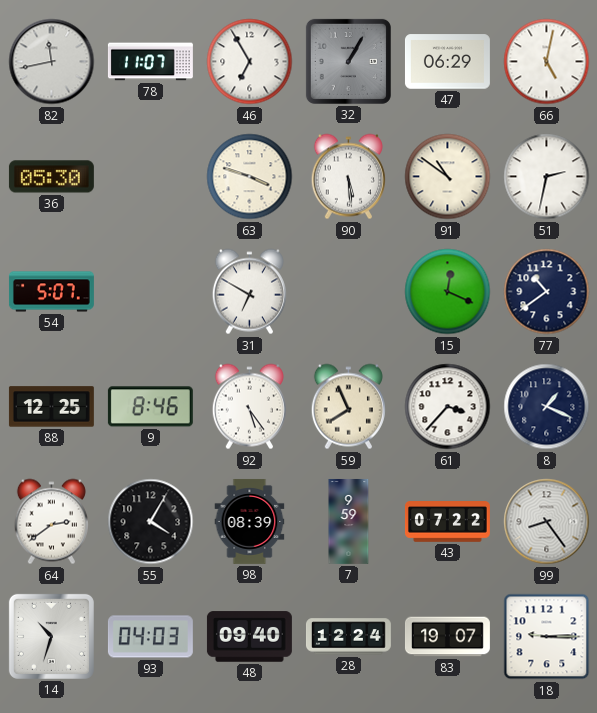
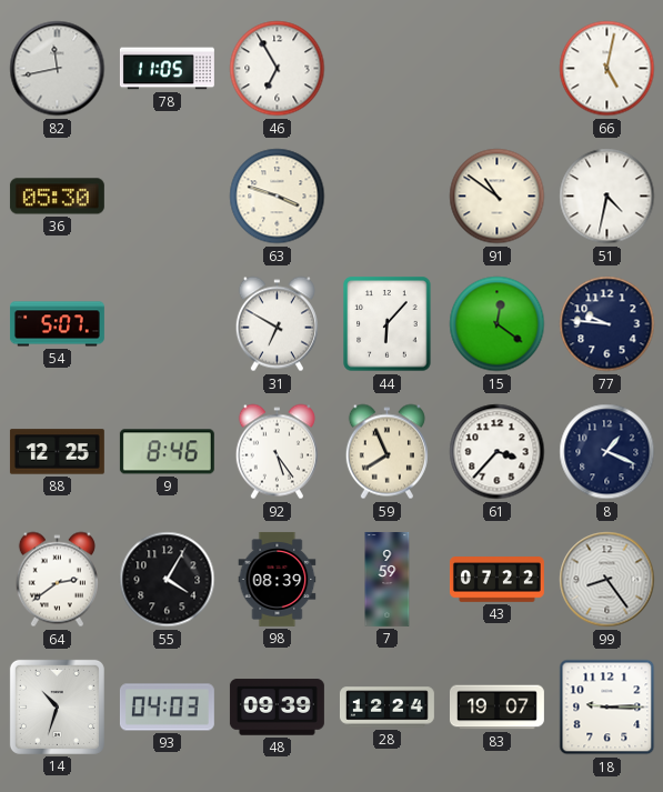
78: 11:07 -> 11:05 (167, 69)
32: 1:05 -> none (348, 61)
47: 06:29 -> none (447, 62)
90: 5:29 -> none (348, 177)
51: 2:32 -> 4:32 (607, 197)
44: none -> 6:07 (388, 324)
15: 12:19 -> 12:21 (498, 324)
77: 10:39 -> 9:46 (607, 324)
48: 09:40 -> 09:39 (277, 708)
